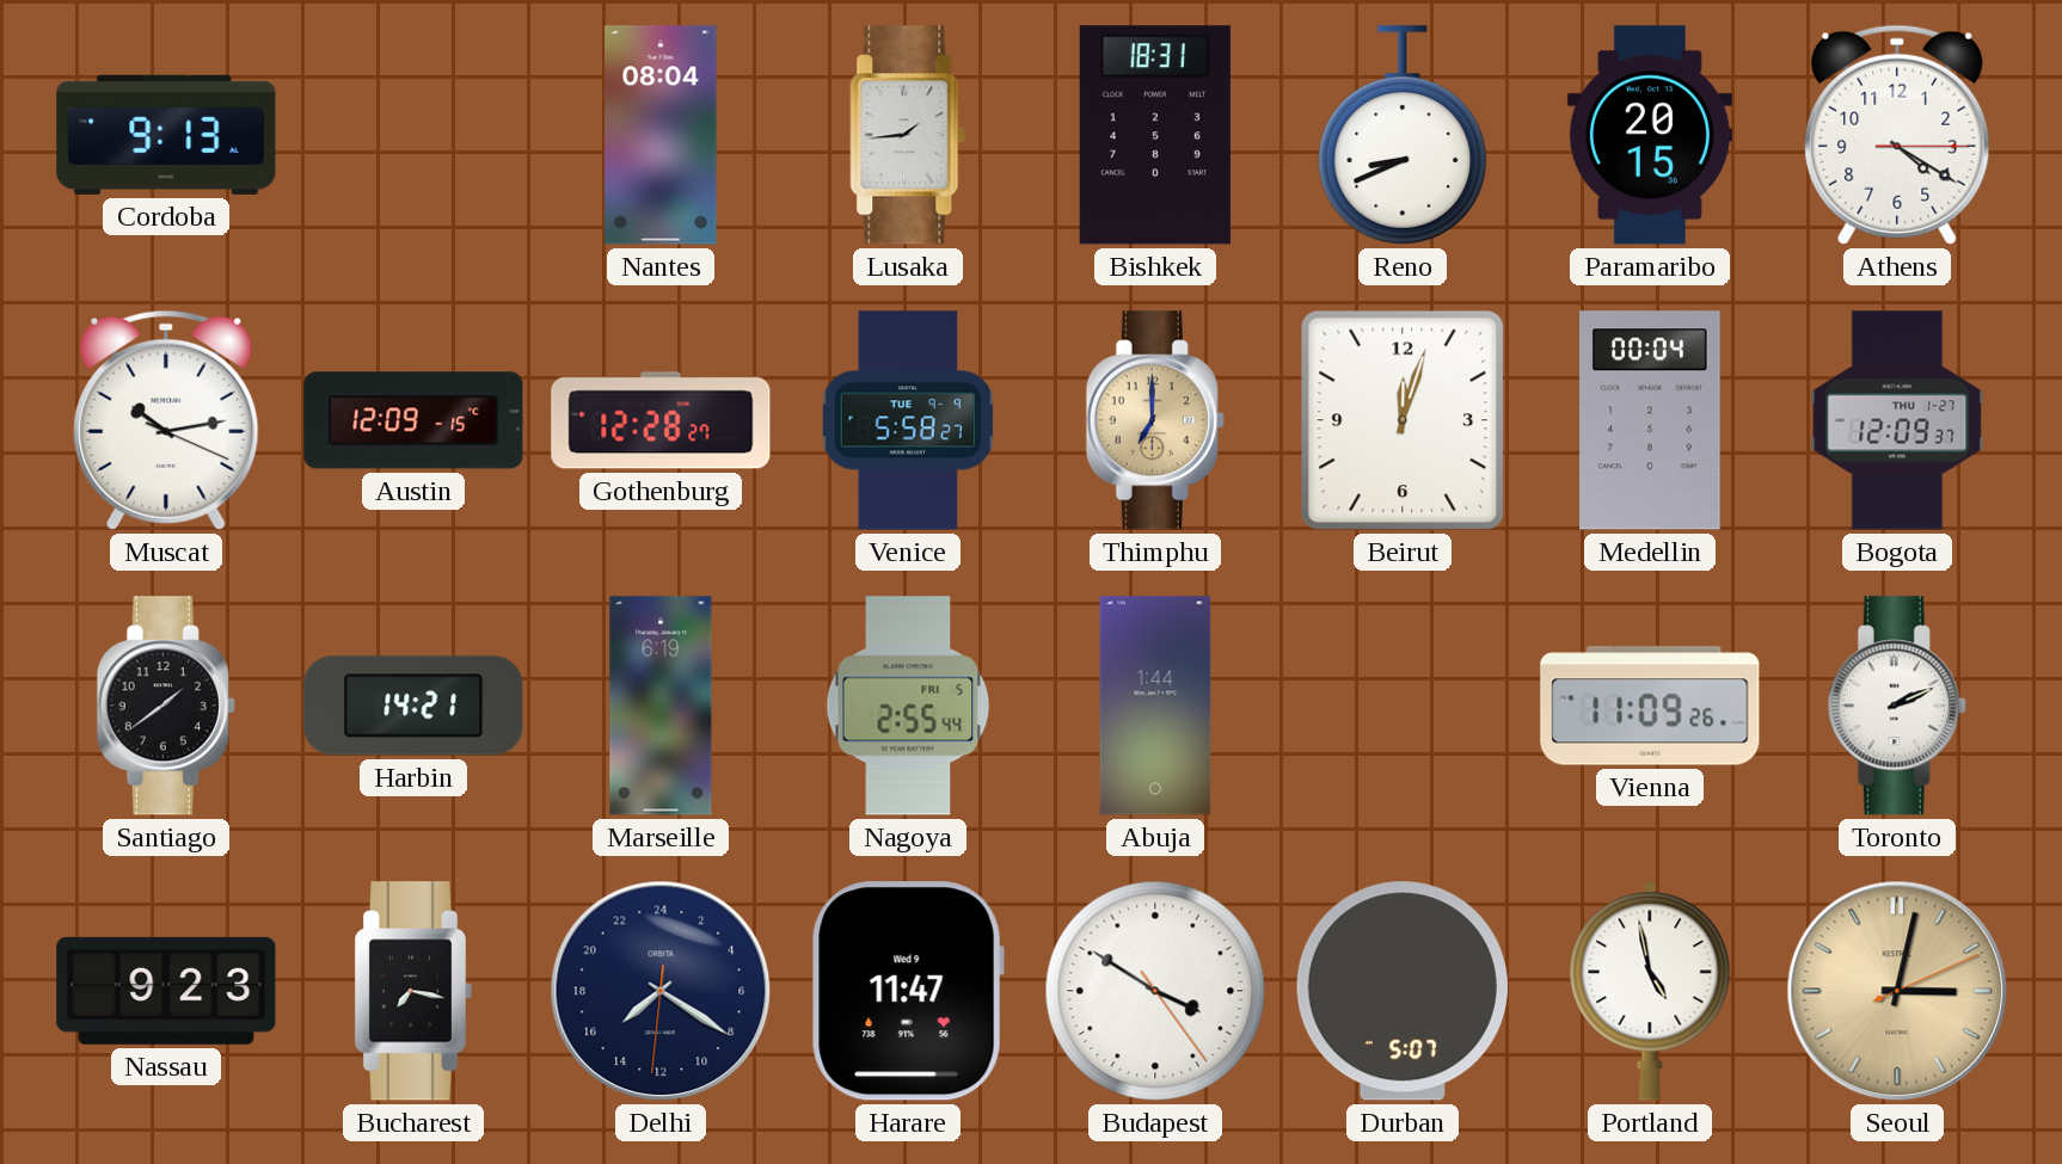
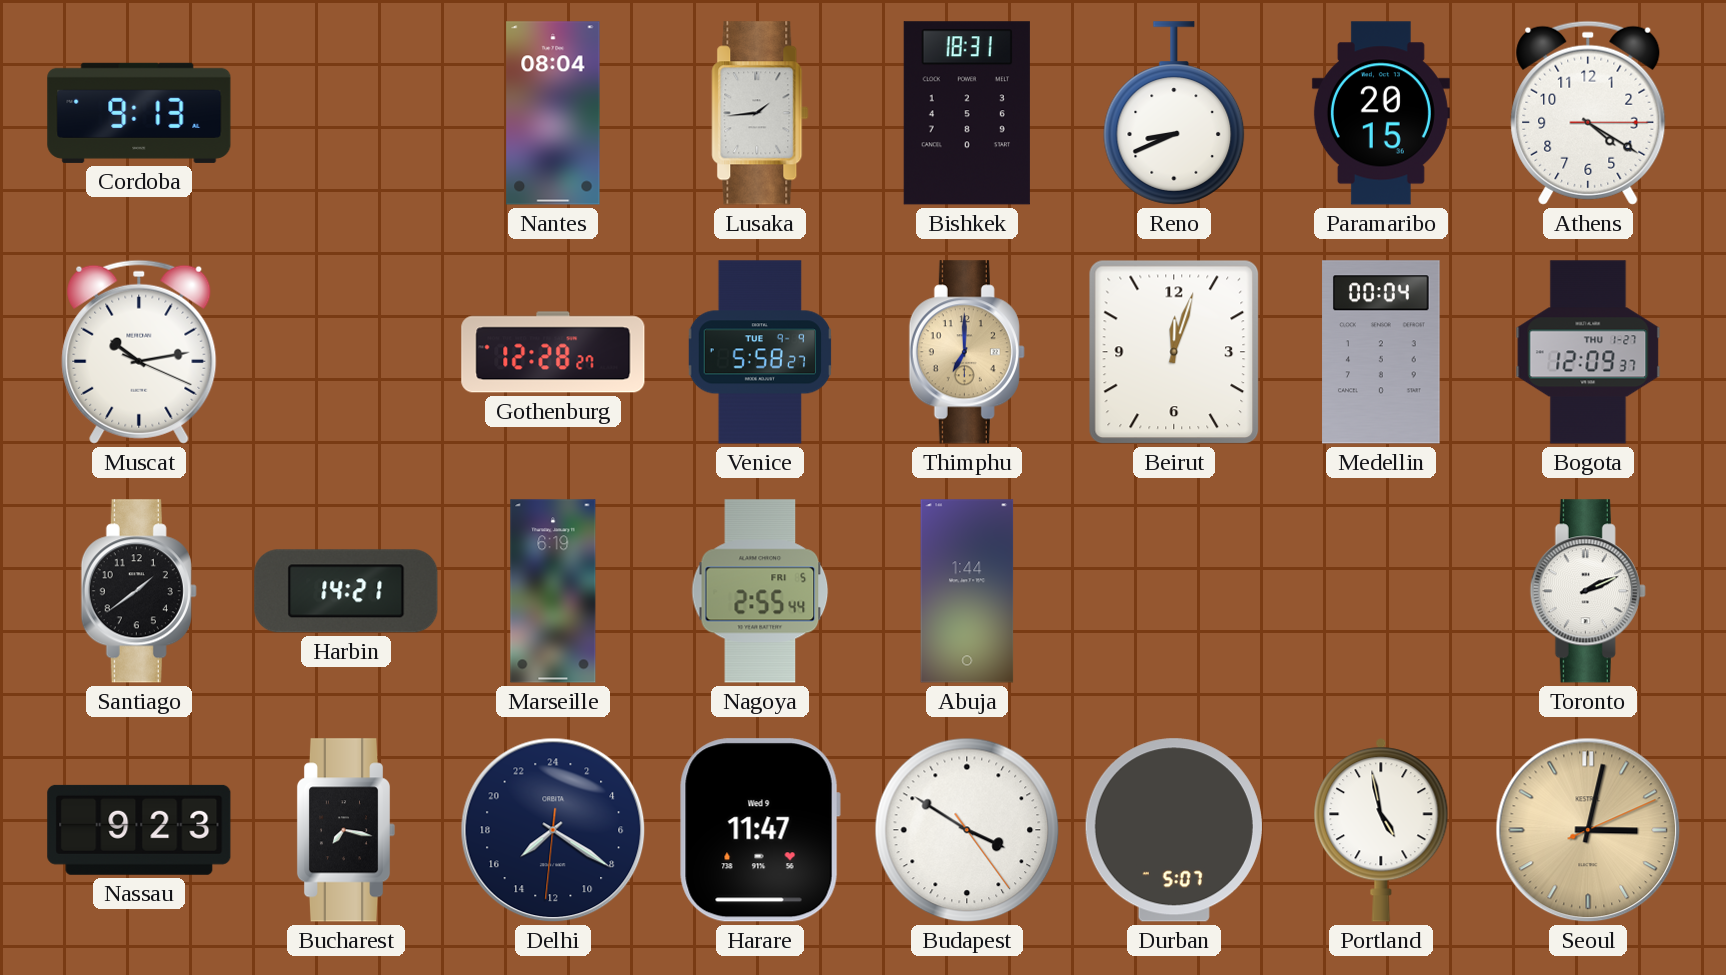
Austin: 12:09 -> none (413, 420)
Vienna: 11:09 -> none (1650, 706)
